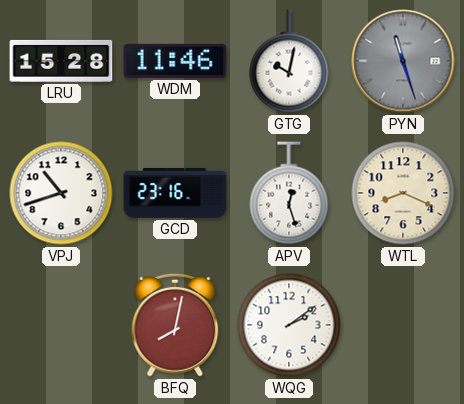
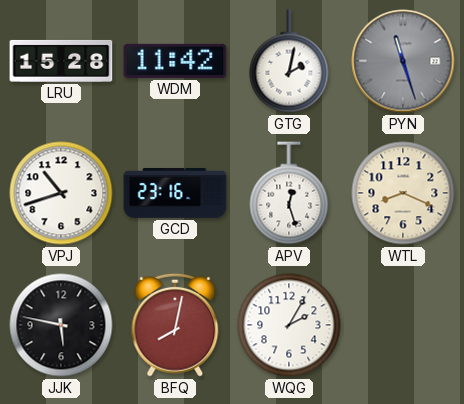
WDM: 11:46 -> 11:42 (175, 61)
GTG: 10:02 -> 2:02 (289, 61)
JJK: none -> 5:47 (61, 325)
WQG: 2:09 -> 2:05 (289, 325)
